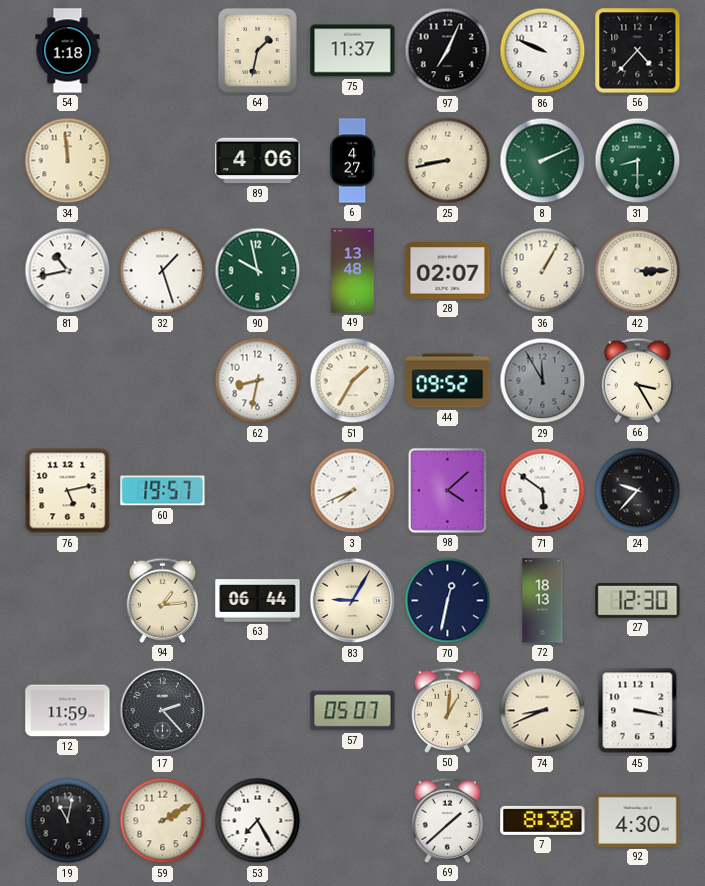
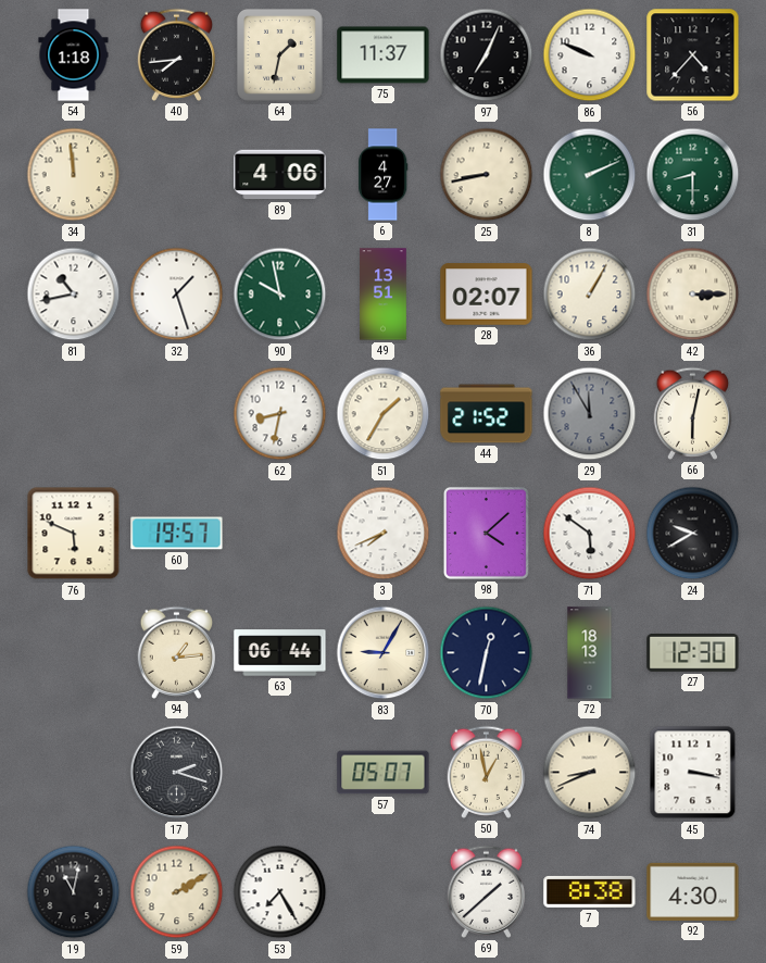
40: none -> 7:44 (177, 54)
49: 13:48 -> 13:51 (384, 295)
44: 09:52 -> 21:52 (487, 414)
66: 3:25 -> 6:02 (693, 413)
76: 5:13 -> 5:49 (74, 534)
24: 9:37 -> 9:40 (693, 534)
12: 11:59 -> none (68, 711)
17: 2:23 -> 2:18 (177, 773)
50: 1:01 -> 12:58 (487, 772)
